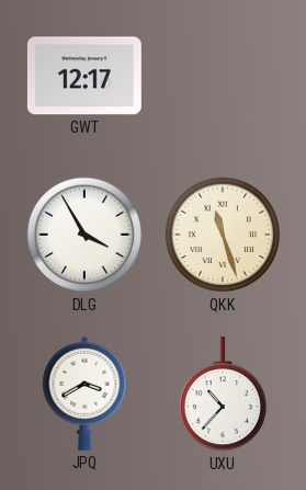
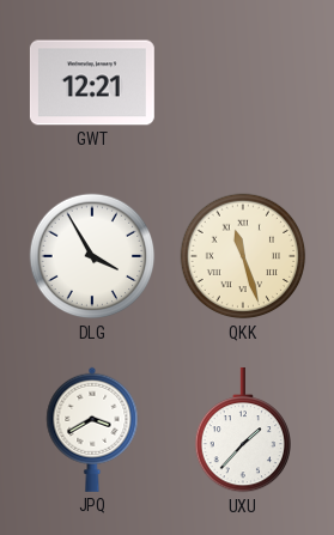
GWT: 12:17 -> 12:21 (92, 83)
UXU: 10:37 -> 1:37 (242, 430)
